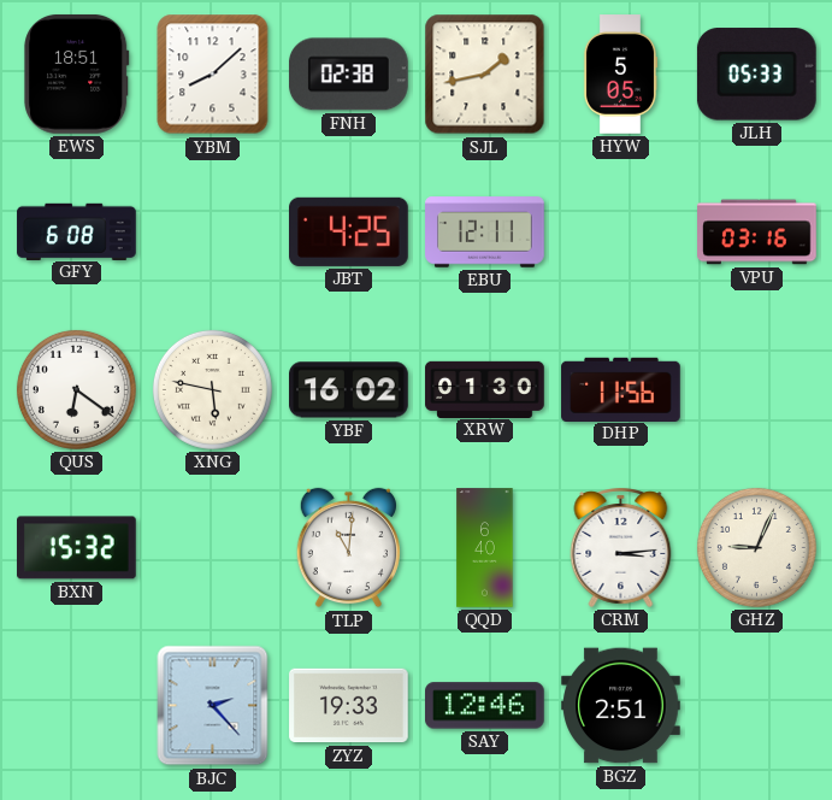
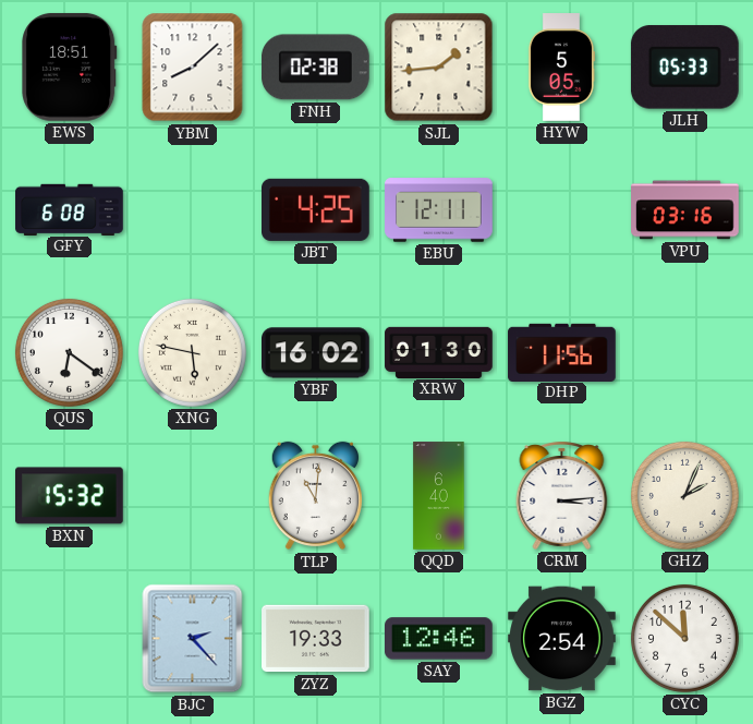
SJL: 1:43 -> 1:44 (439, 68)
GHZ: 9:04 -> 2:04 (684, 495)
BGZ: 2:51 -> 2:54 (562, 639)
CYC: none -> 11:52 (684, 638)
